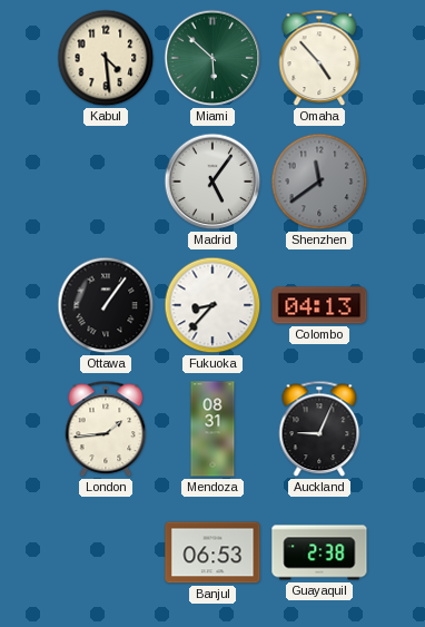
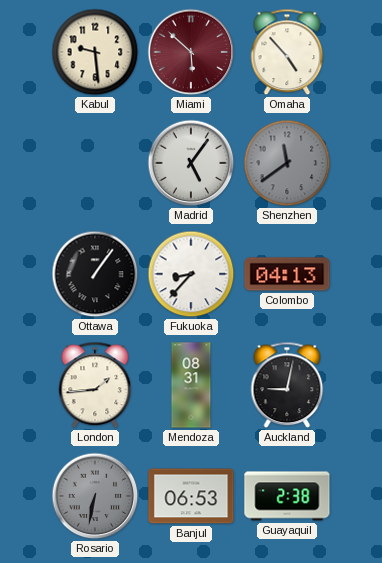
Kabul: 4:29 -> 9:29 (95, 52)
Miami dial: green -> burgundy (191, 52)
Auckland: 9:04 -> 9:02 (287, 385)
Rosario: none -> 6:32 (95, 496)
